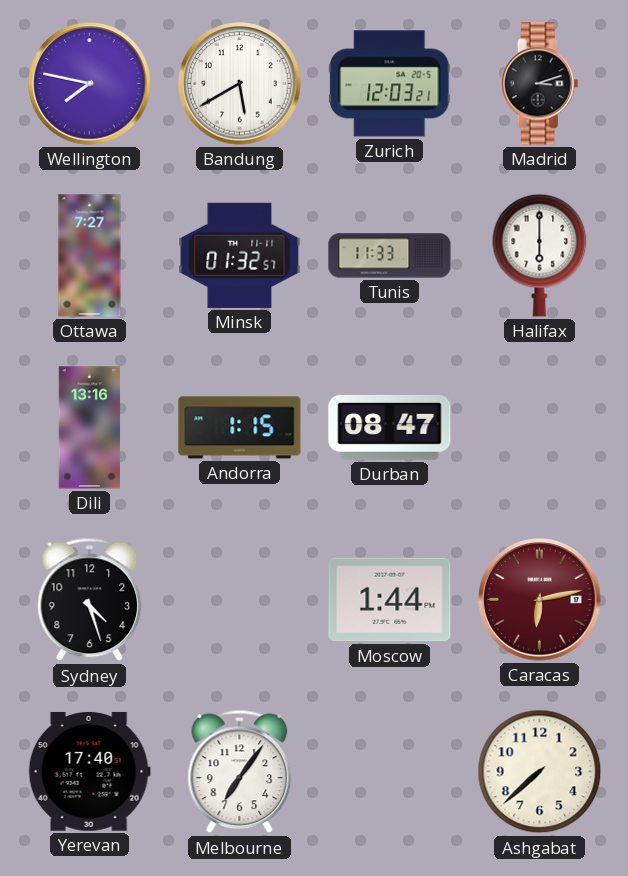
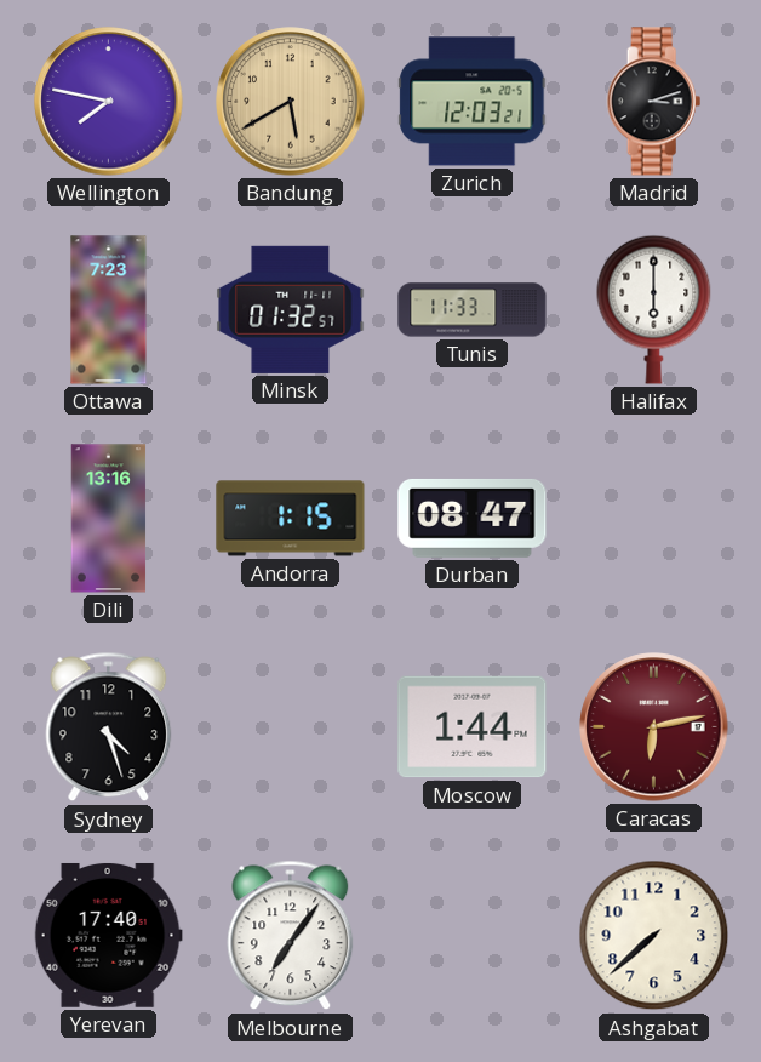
Bandung dial: white -> champagne (291, 102)
Ottawa: 7:27 -> 7:23 (109, 310)
